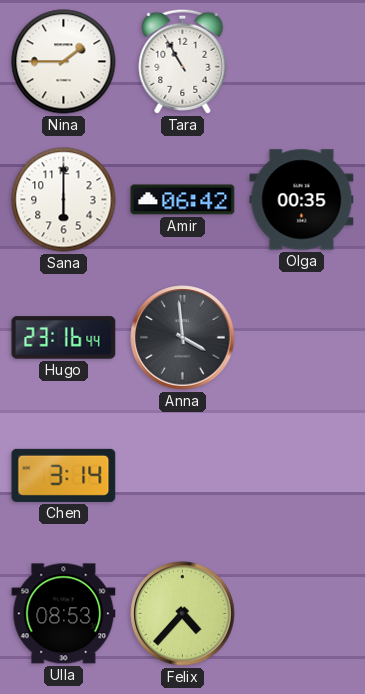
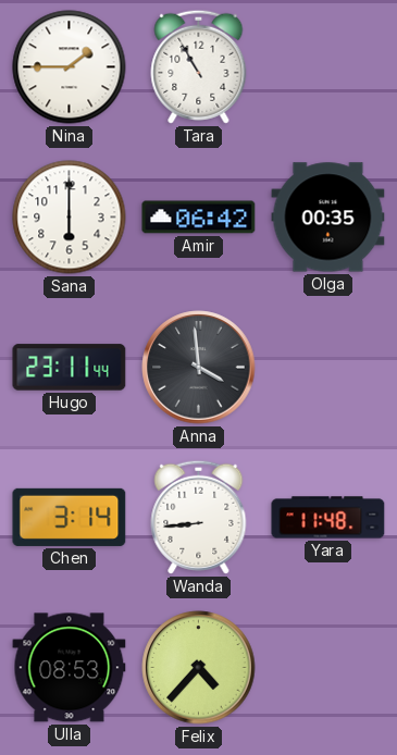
Hugo: 23:16 -> 23:11 (70, 368)
Wanda: none -> 8:44 (199, 517)
Yara: none -> 11:48 (328, 518)
